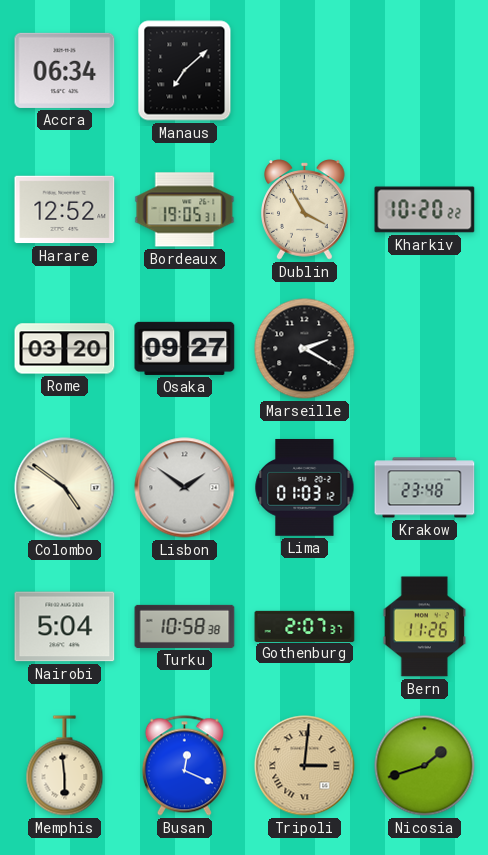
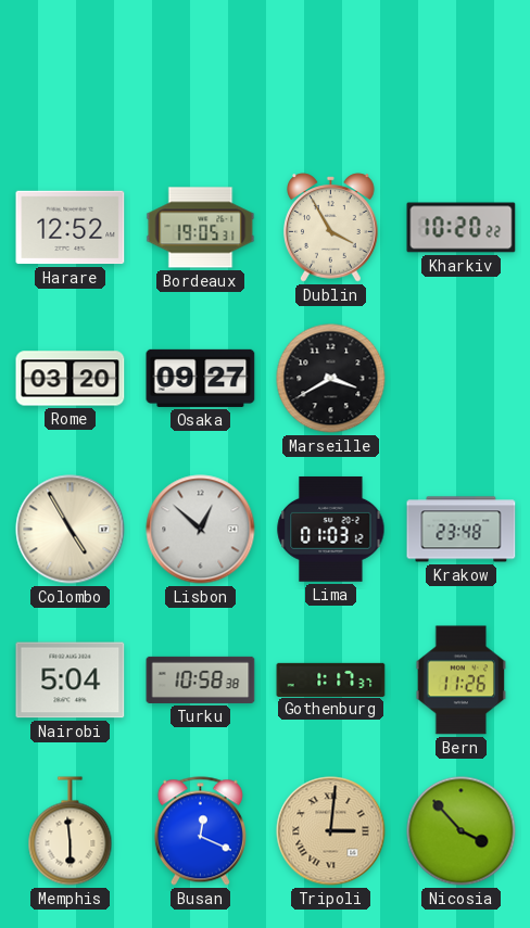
Accra: 06:34 -> none (65, 70)
Manaus: 7:08 -> none (185, 71)
Marseille: 2:20 -> 3:40 (331, 379)
Colombo: 4:51 -> 4:55 (71, 530)
Lisbon: 1:51 -> 12:52 (201, 530)
Gothenburg: 2:07 -> 1:17 (331, 679)
Nicosia: 1:42 -> 3:53 (462, 831)
